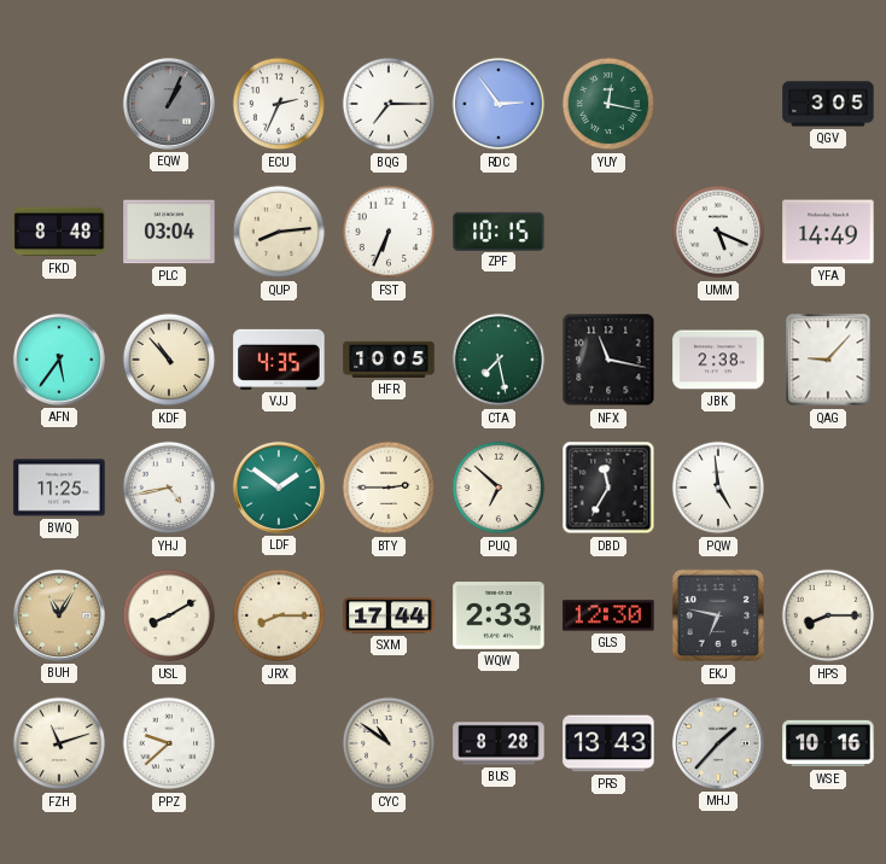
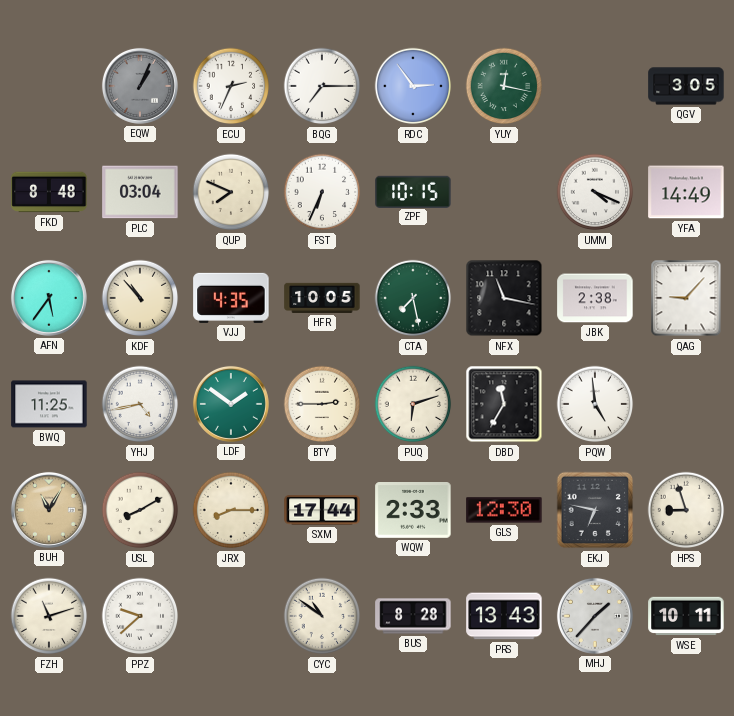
QUP: 8:14 -> 7:49 (231, 192)
UMM: 5:19 -> 4:19 (595, 192)
PUQ: 6:52 -> 6:12 (413, 404)
HPS: 8:15 -> 8:57 (686, 510)
WSE: 10:16 -> 10:11 (686, 616)
